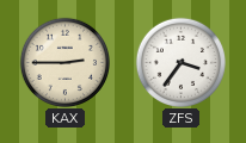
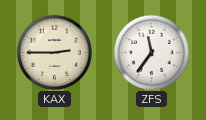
ZFS: 3:36 -> 11:36 (151, 52)
